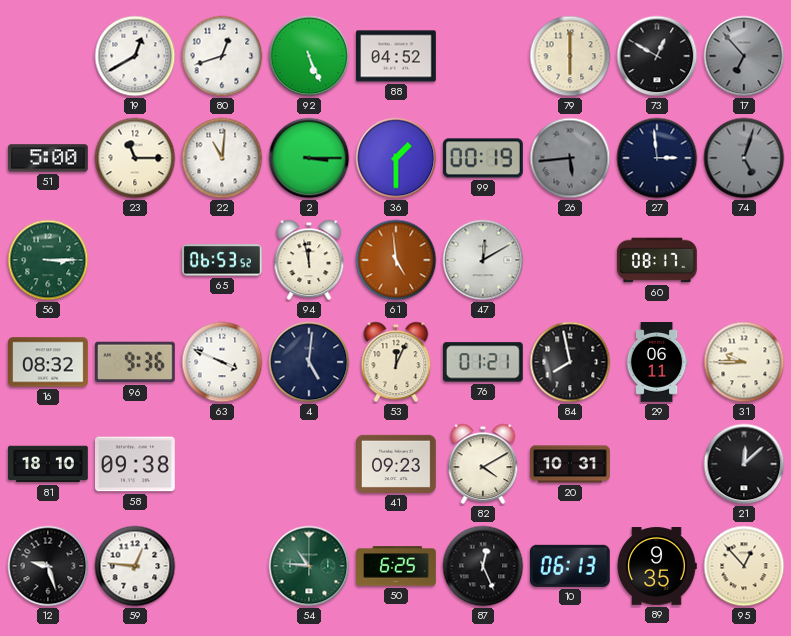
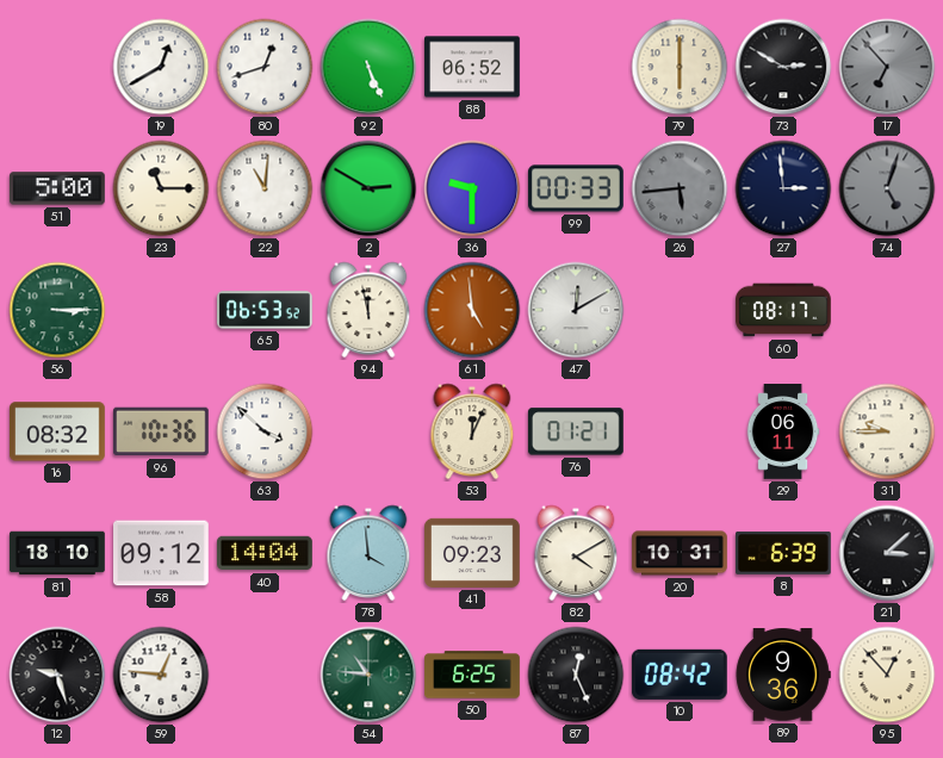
88: 04:52 -> 06:52 (473, 67)
73: 12:50 -> 2:50 (783, 67)
2: 3:15 -> 2:50 (368, 188)
36: 1:30 -> 9:30 (472, 188)
99: 00:19 -> 00:33 (577, 188)
96: 9:36 -> 10:36 (161, 431)
63: 3:49 -> 3:52 (265, 431)
4: 5:01 -> none (309, 362)
84: 7:58 -> none (570, 362)
58: 09:38 -> 09:12 (162, 553)
40: none -> 14:04 (266, 553)
78: none -> 3:59 (368, 553)
8: none -> 6:39 (784, 553)
21: 12:08 -> 3:08 (887, 553)
10: 06:13 -> 08:42 (680, 675)
89: 9:35 -> 9:36 (783, 675)
